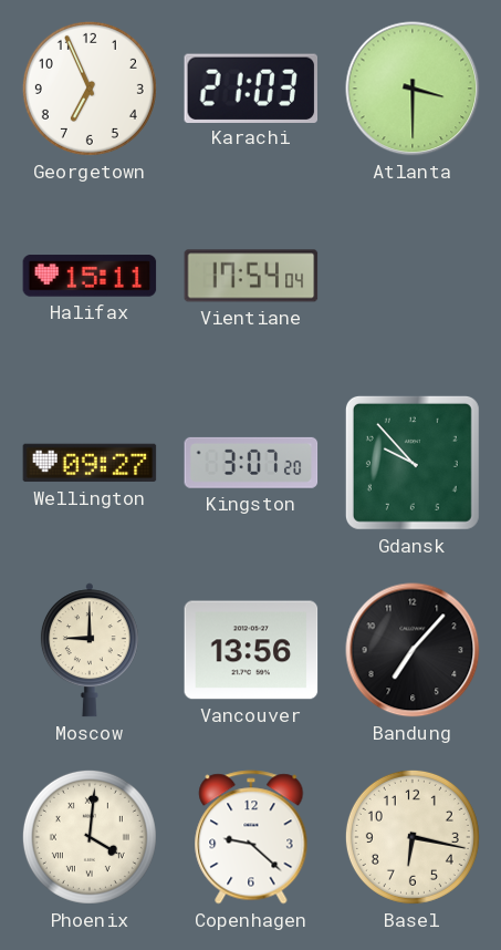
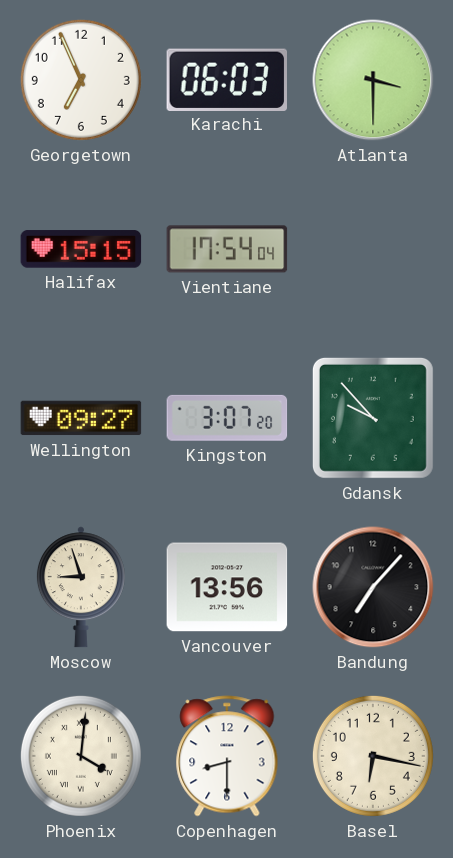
Karachi: 21:03 -> 06:03 (227, 79)
Halifax: 15:11 -> 15:15 (81, 249)
Moscow: 9:00 -> 8:57 (81, 587)
Copenhagen: 9:22 -> 8:30 (227, 756)
